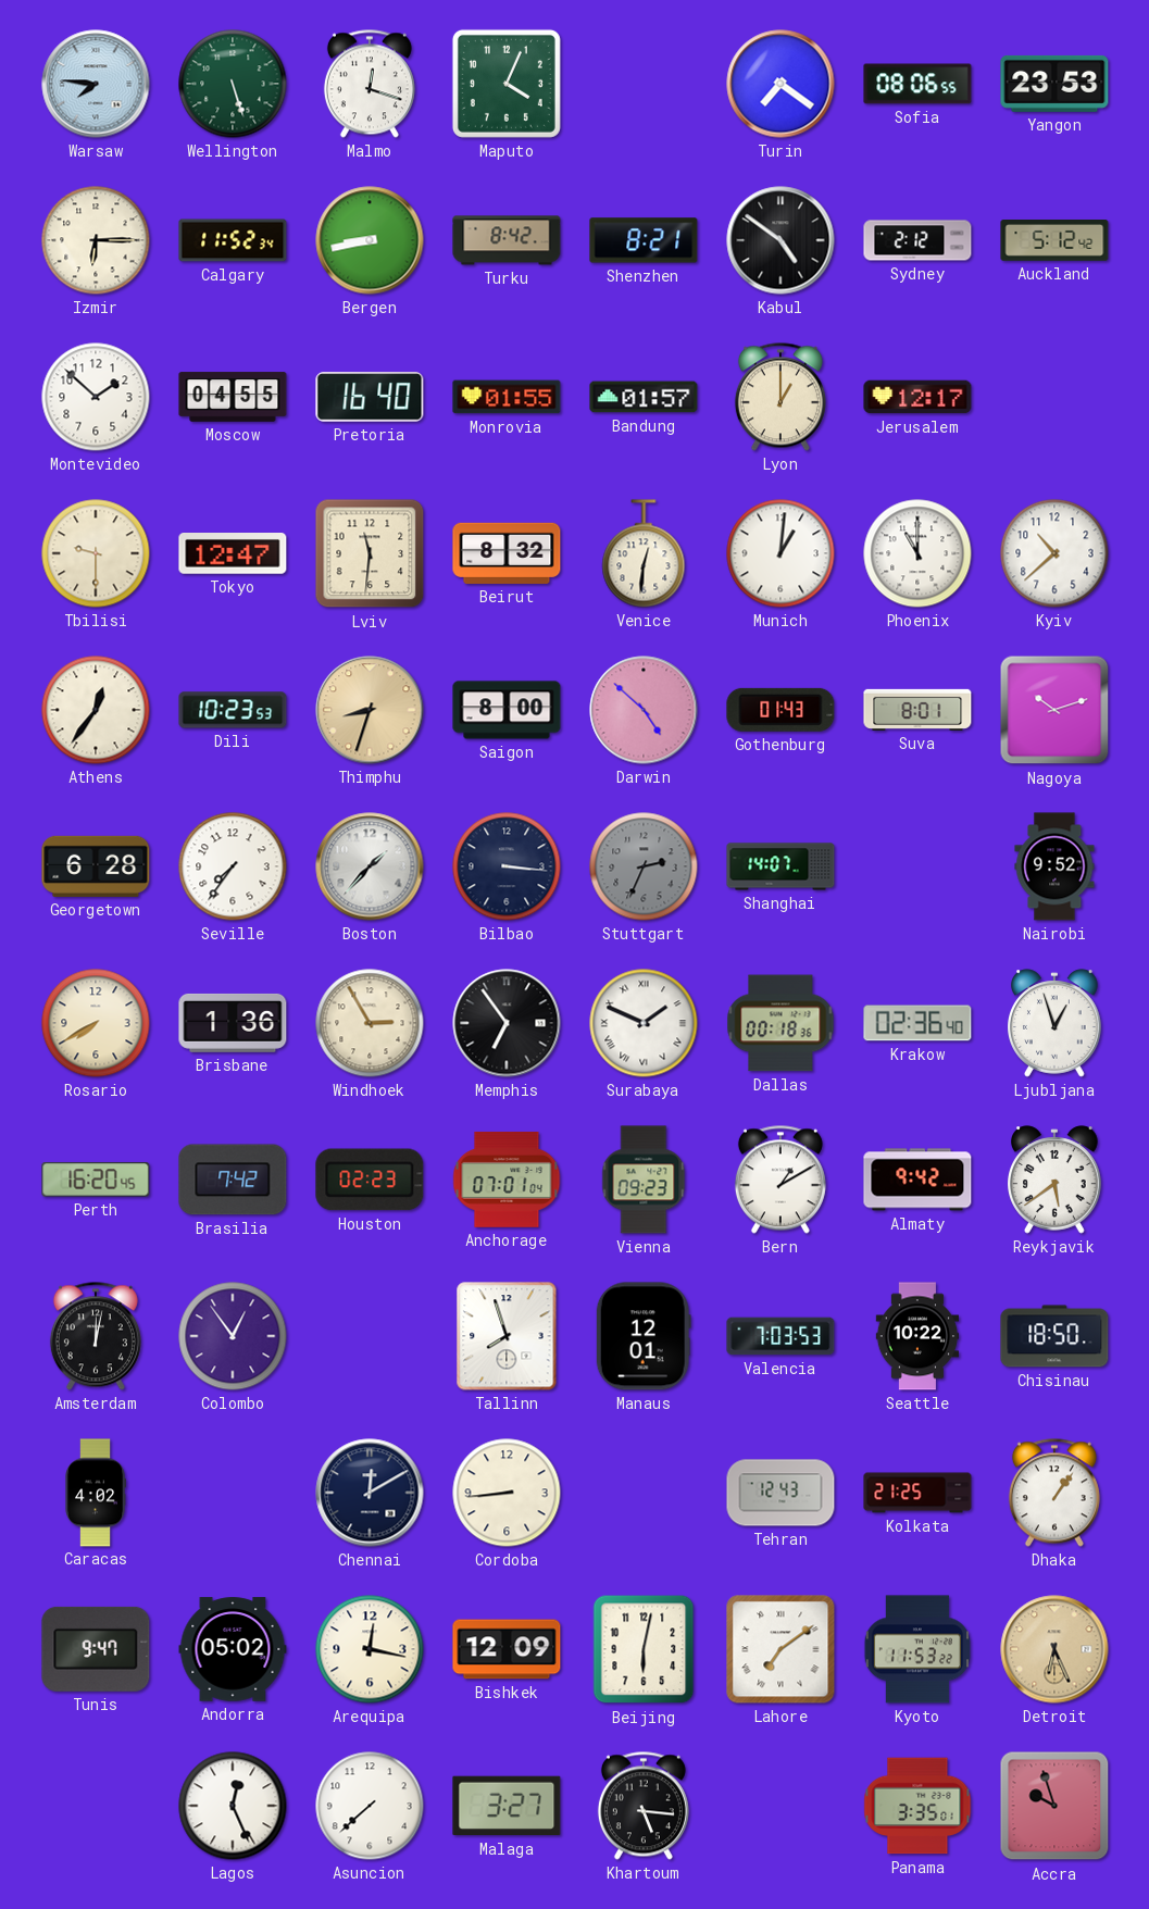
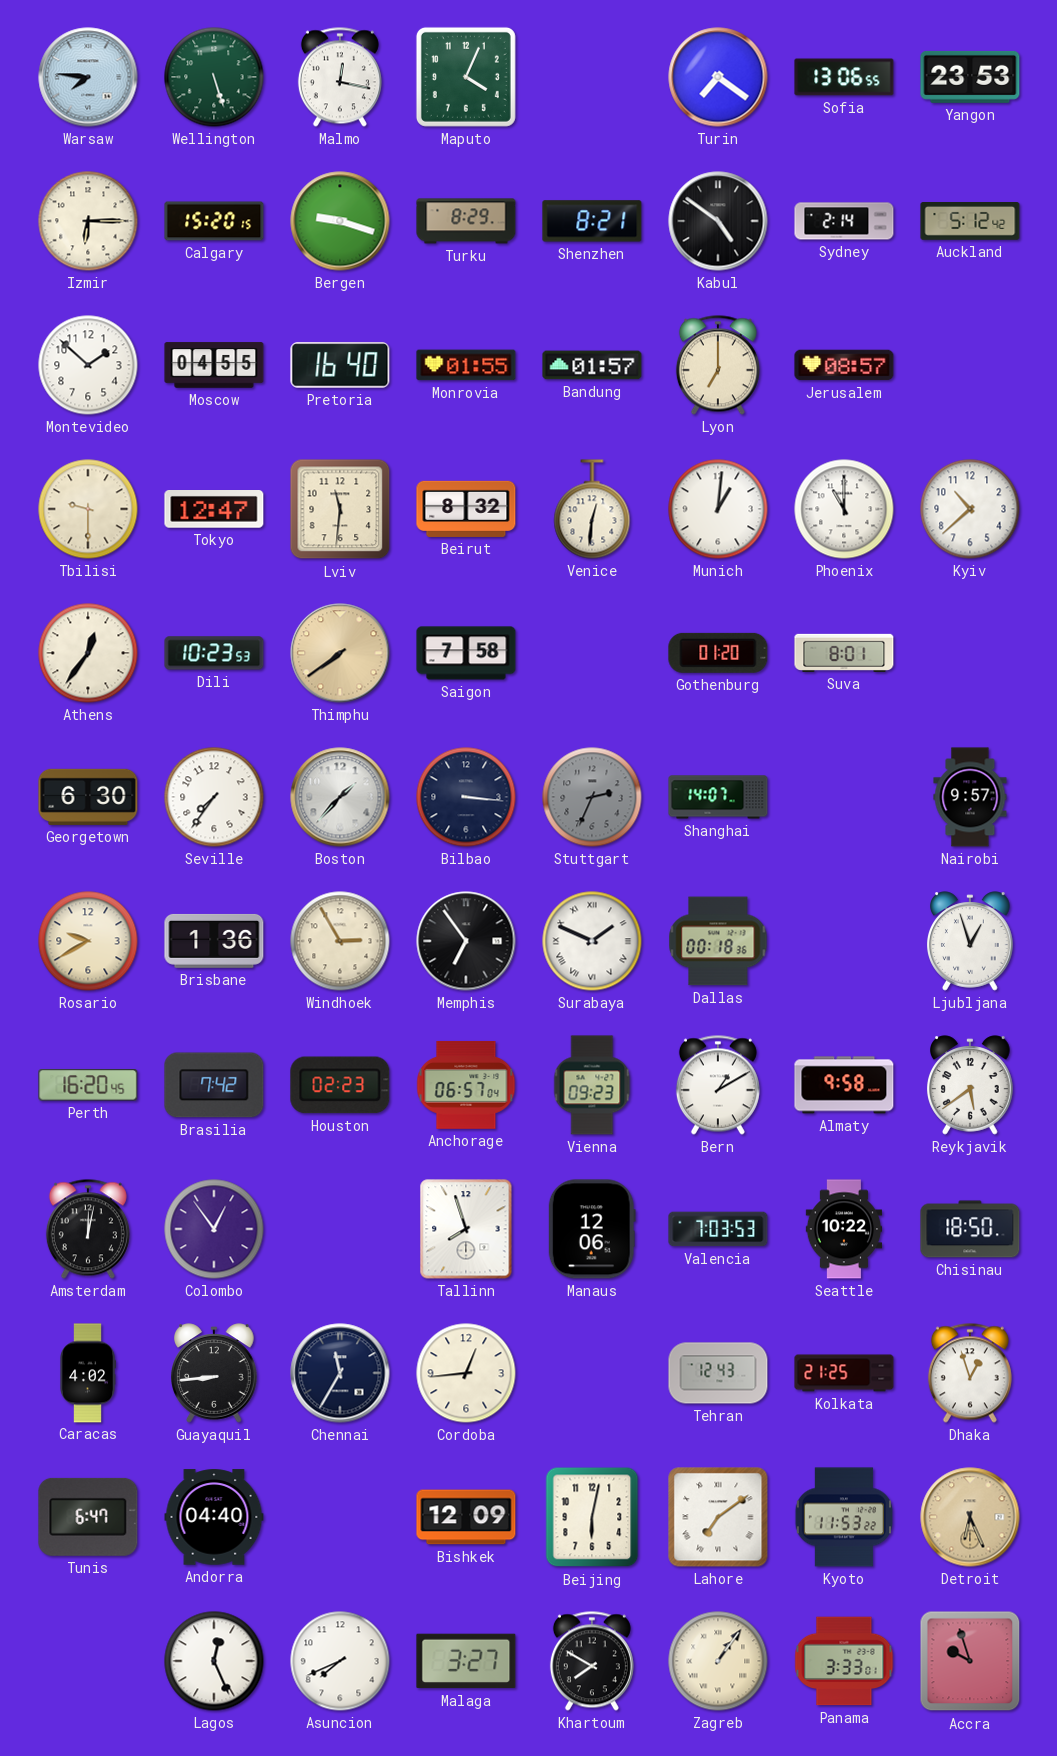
Malmo: 12:18 -> 12:17 (340, 77)
Sofia: 08:06 -> 13:06 (844, 77)
Calgary: 11:52 -> 15:20 (214, 221)
Bergen: 8:43 -> 9:18 (340, 221)
Turku: 8:42 -> 8:29 (466, 221)
Sydney: 2:12 -> 2:14 (844, 221)
Lyon: 1:00 -> 7:00 (718, 365)
Jerusalem: 12:17 -> 08:57 (844, 365)
Thimphu: 8:33 -> 7:39 (340, 653)
Saigon: 8:00 -> 7:58 (466, 653)
Darwin: 4:52 -> none (644, 710)
Gothenburg: 01:43 -> 01:20 (718, 653)
Nagoya: 10:12 -> none (1054, 710)
Georgetown: 6:28 -> 6:30 (88, 797)
Nairobi: 9:52 -> 9:57 (970, 797)
Rosario: 7:40 -> 9:40 (88, 941)
Krakow: 02:36 -> none (917, 1023)
Anchorage: 07:01 -> 06:57 (466, 1085)
Almaty: 9:42 -> 9:58 (844, 1085)
Manaus: 12:01 -> 12:06 (592, 1229)
Guayaquil: none -> 8:44 (214, 1373)
Chennai: 12:10 -> 11:35 (340, 1373)
Cordoba: 8:44 -> 12:44 (466, 1373)
Dhaka: 1:06 -> 12:57 (970, 1373)
Tunis: 9:47 -> 6:47 (88, 1517)
Andorra: 05:02 -> 04:40 (214, 1517)
Arequipa: 12:17 -> none (370, 1649)
Asuncion: 7:38 -> 7:41 (340, 1661)
Khartoum: 5:16 -> 7:50 (592, 1661)
Zagreb: none -> 1:06 (718, 1661)
Panama: 3:35 -> 3:33 (844, 1661)
